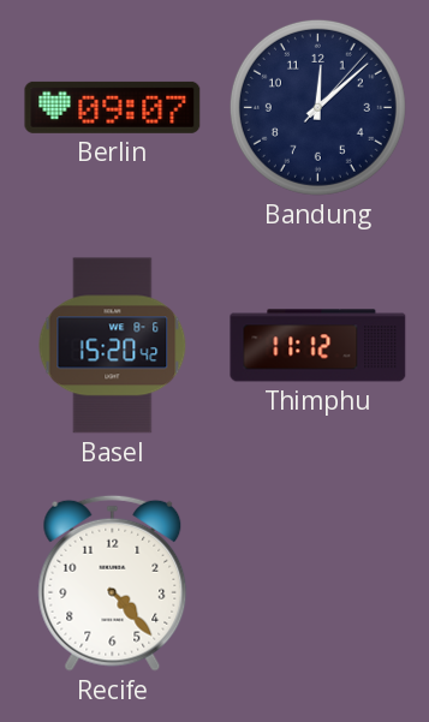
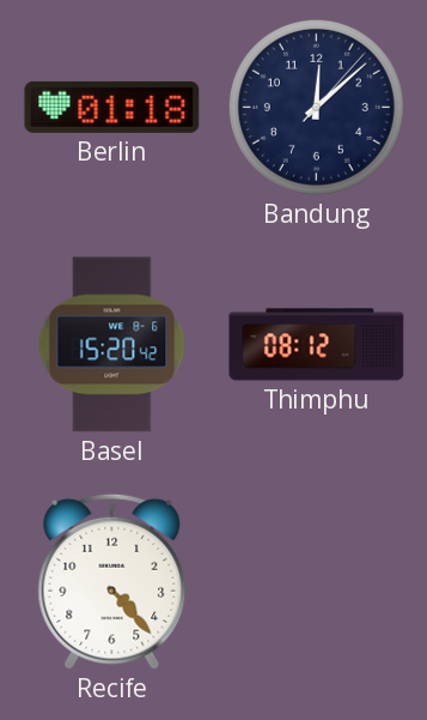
Berlin: 09:07 -> 01:18 (112, 107)
Thimphu: 11:12 -> 08:12 (317, 345)
